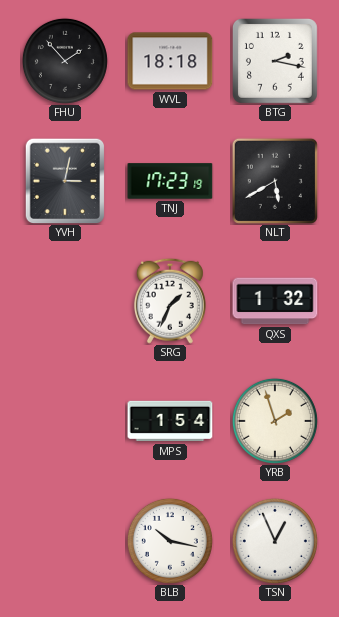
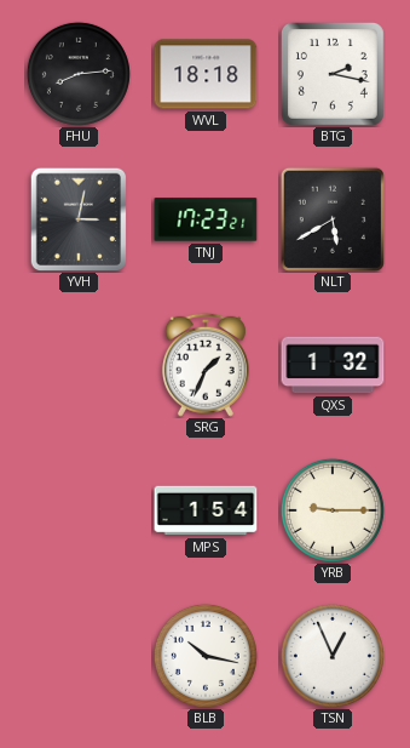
FHU: 1:53 -> 8:14 (79, 74)
TNJ: 17:23:19 -> 17:23:21 (206, 219)
YRB: 1:57 -> 9:15 (333, 510)
